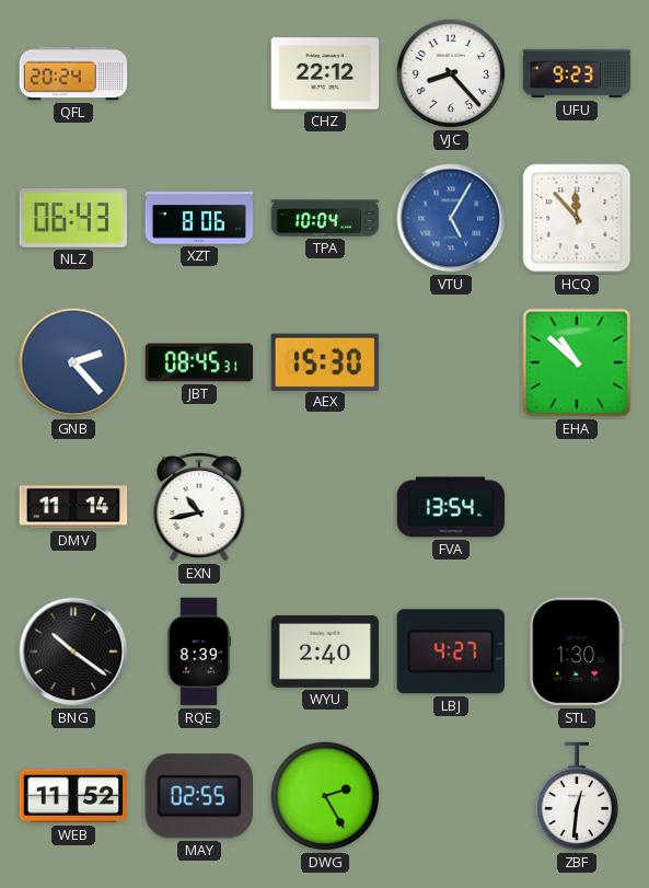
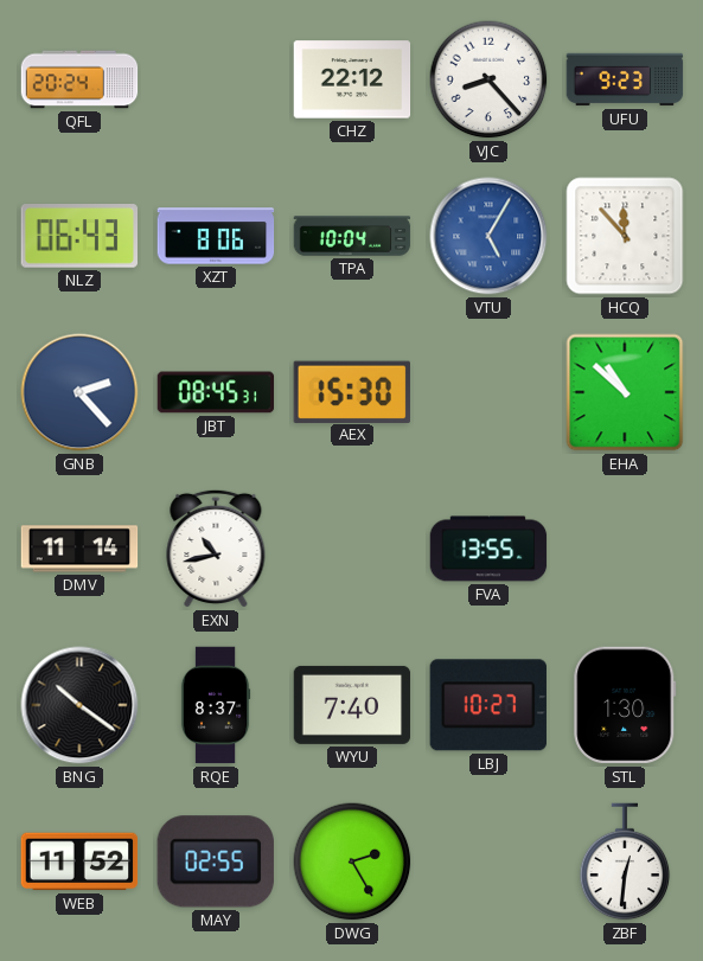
FVA: 13:54 -> 13:55 (488, 549)
RQE: 8:39 -> 8:37 (216, 705)
WYU: 2:40 -> 7:40 (352, 705)
LBJ: 4:27 -> 10:27 (488, 705)
